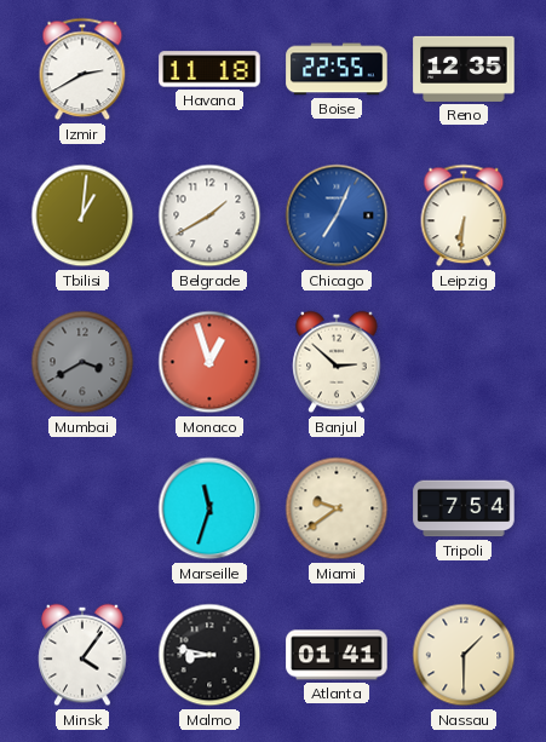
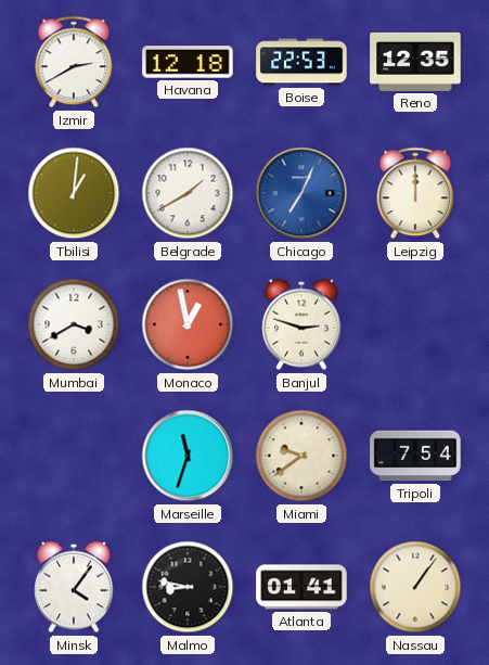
Havana: 11:18 -> 12:18 (188, 62)
Boise: 22:55 -> 22:53 (301, 62)
Leipzig: 6:31 -> 12:00 (415, 193)
Mumbai dial: grey -> white (74, 324)
Monaco: 12:57 -> 12:58 (188, 324)
Banjul: 2:52 -> 2:48 (301, 324)
Nassau: 1:30 -> 1:06 (415, 587)
